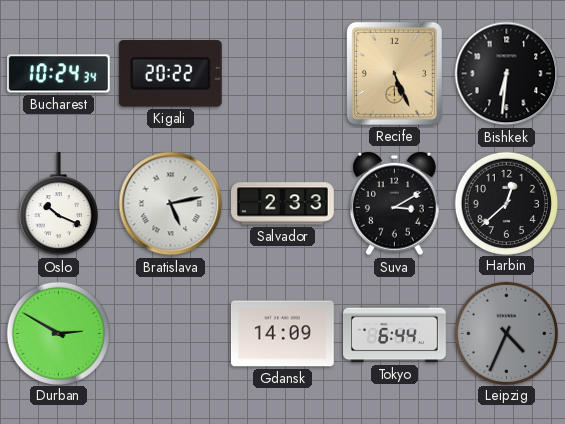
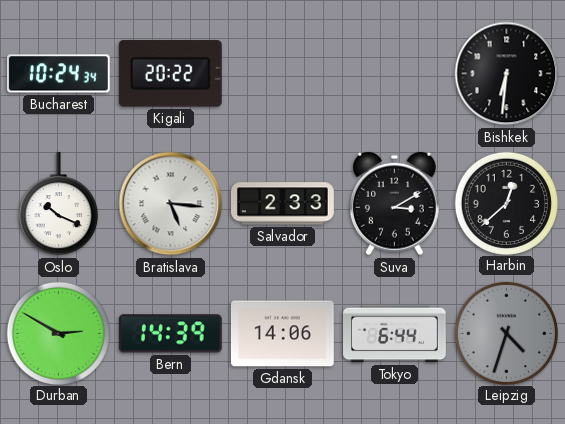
Recife: 5:26 -> none (394, 73)
Bratislava: 5:13 -> 5:16 (171, 204)
Bern: none -> 14:39 (170, 334)
Gdansk: 14:09 -> 14:06 (282, 334)
Leipzig: 4:34 -> 4:33 (506, 333)
